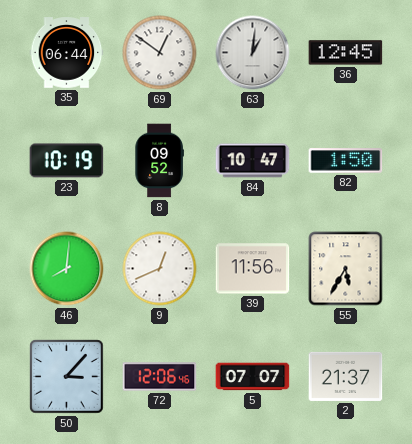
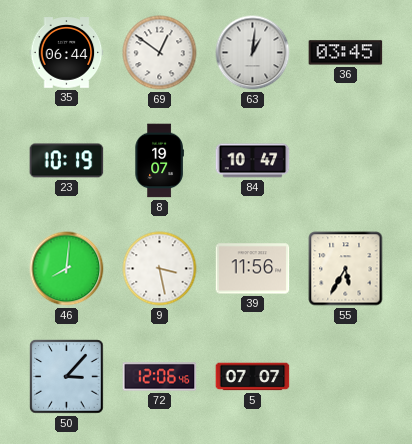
36: 12:45 -> 03:45 (346, 53)
8: 09:52 -> 19:07 (159, 161)
82: 1:50 -> none (346, 161)
9: 12:41 -> 3:28 (160, 269)
2: 21:37 -> none (346, 376)
